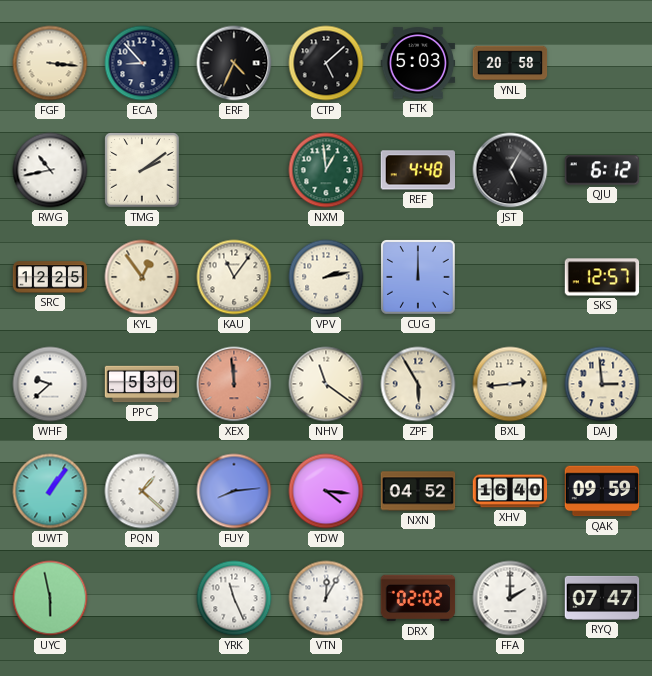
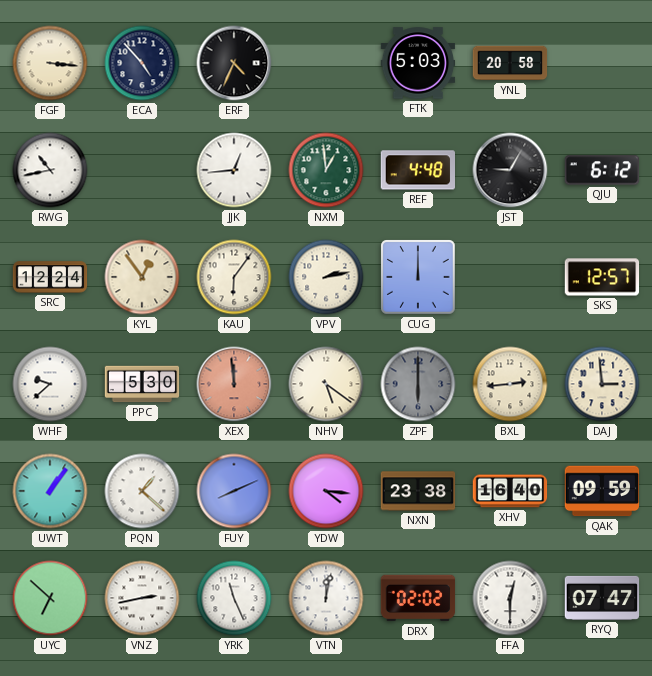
ECA: 8:53 -> 4:53 (142, 63)
CTP: 5:08 -> none (326, 63)
TMG: 2:09 -> none (142, 170)
JJK: none -> 12:44 (234, 170)
JST: 5:05 -> 9:05 (510, 170)
SRC: 12:25 -> 12:24 (50, 277)
KAU: 11:06 -> 6:06 (234, 277)
NHV: 11:21 -> 5:21 (326, 384)
ZPF: 5:55 -> 6:00 (418, 384)
ZPF dial: cream -> grey (418, 384)
FUY: 8:14 -> 8:11 (234, 491)
NXN: 04:52 -> 23:38 (418, 491)
UYC: 5:58 -> 6:52 (50, 598)
VNZ: none -> 2:43 (142, 598)
VTN: 12:05 -> 12:02 (326, 598)
FFA: 2:00 -> 12:30 (510, 598)
